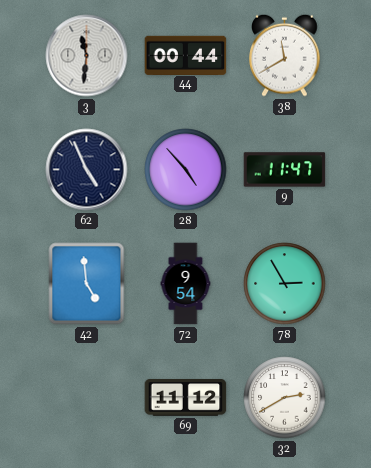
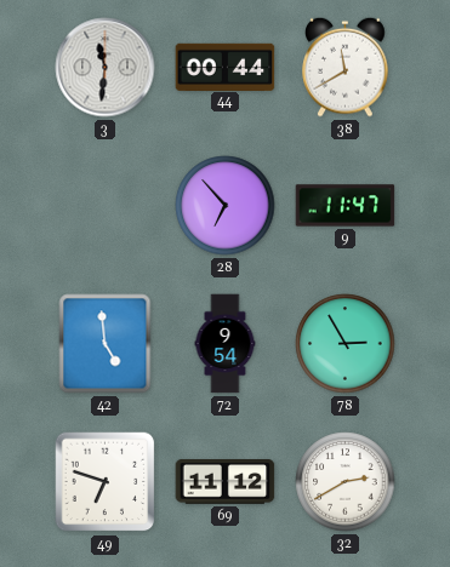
62: 4:56 -> none (87, 170)
28: 4:53 -> 6:53 (226, 206)
49: none -> 6:48 (106, 482)
